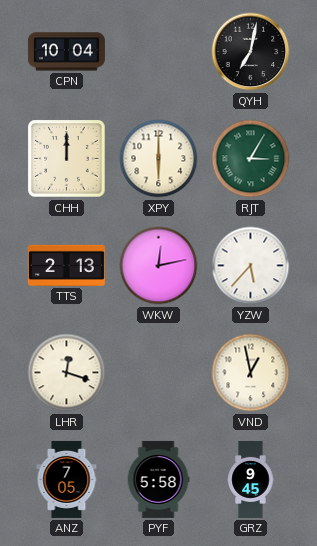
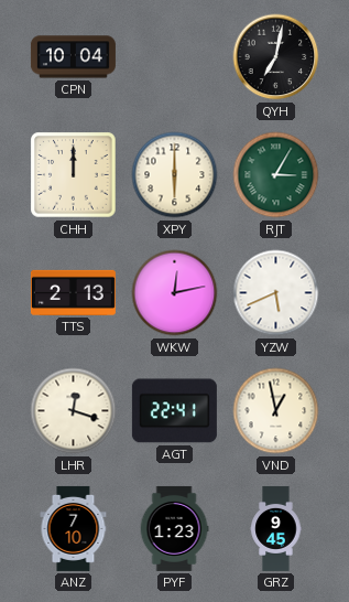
YZW: 5:37 -> 5:41 (276, 293)
AGT: none -> 22:41 (174, 411)
ANZ: 7:05 -> 7:10 (74, 528)
PYF: 5:58 -> 1:23 (174, 528)
